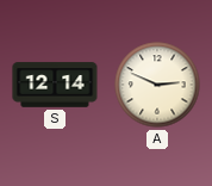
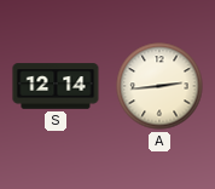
A: 2:49 -> 2:44 (159, 86)
